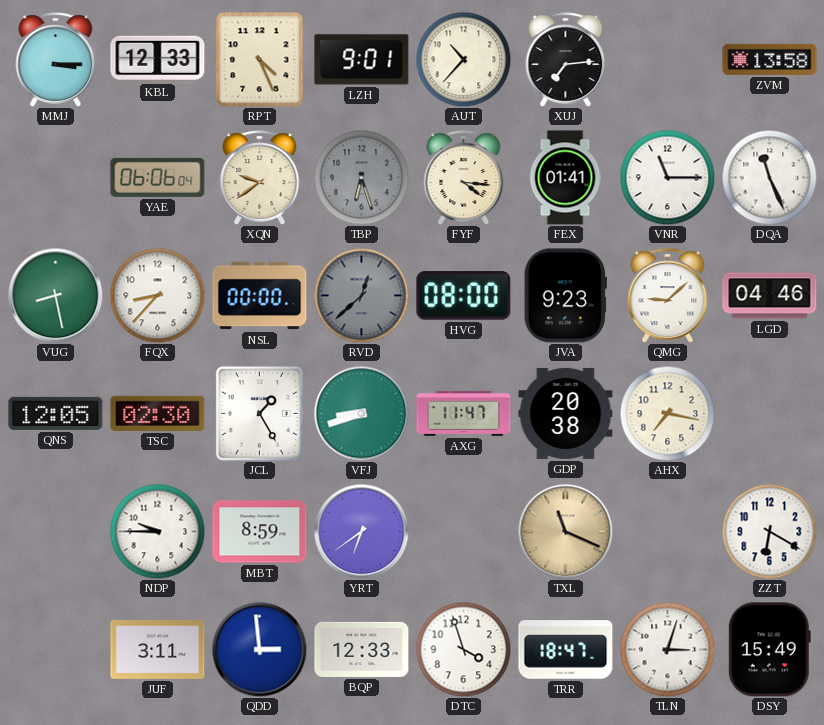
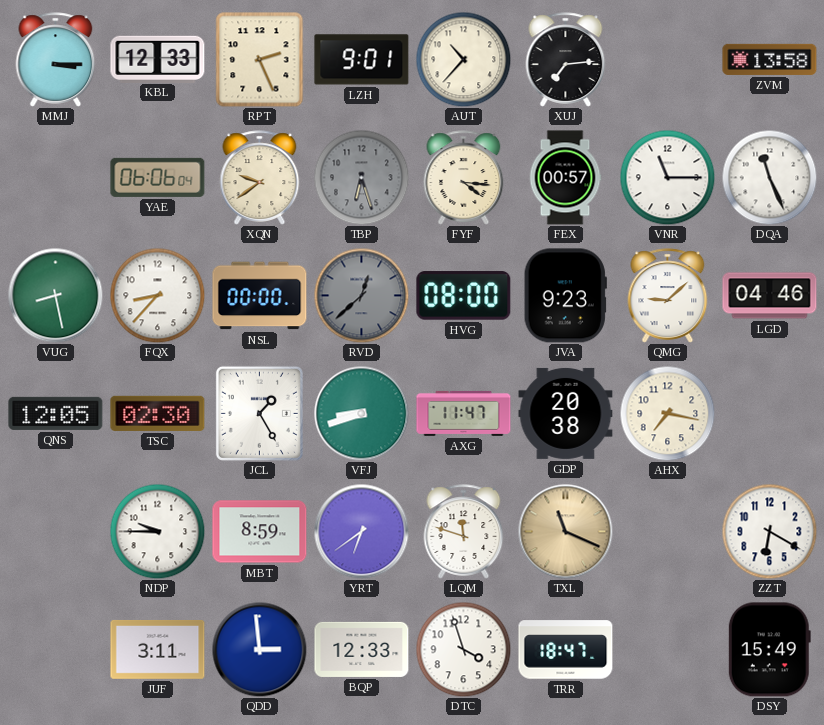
RPT: 4:26 -> 2:26 (260, 60)
FEX: 01:41 -> 00:57 (565, 178)
LQM: none -> 11:48 (464, 532)
TLN: 3:03 -> none (667, 649)
